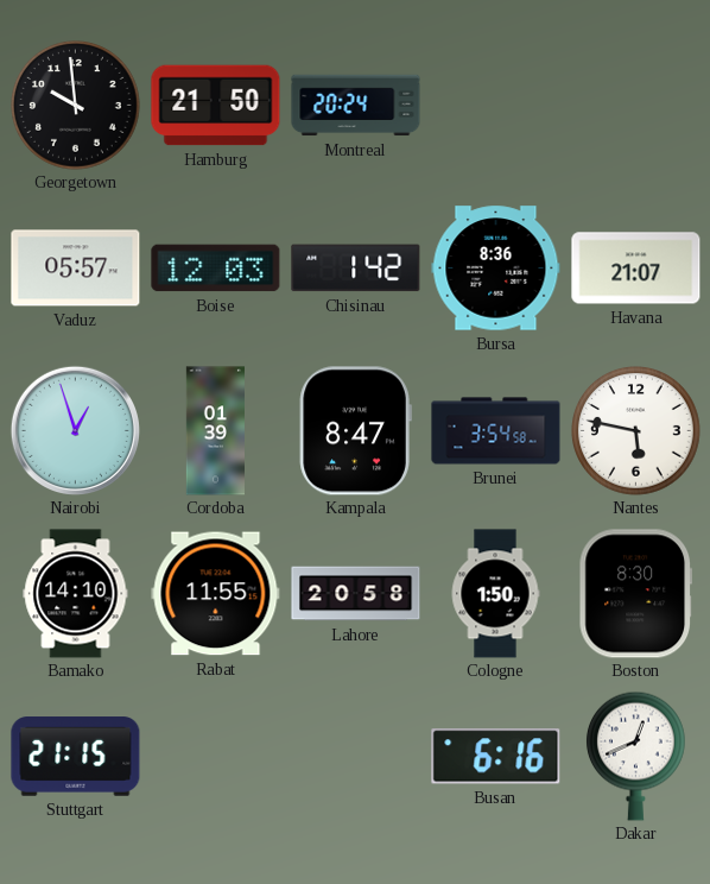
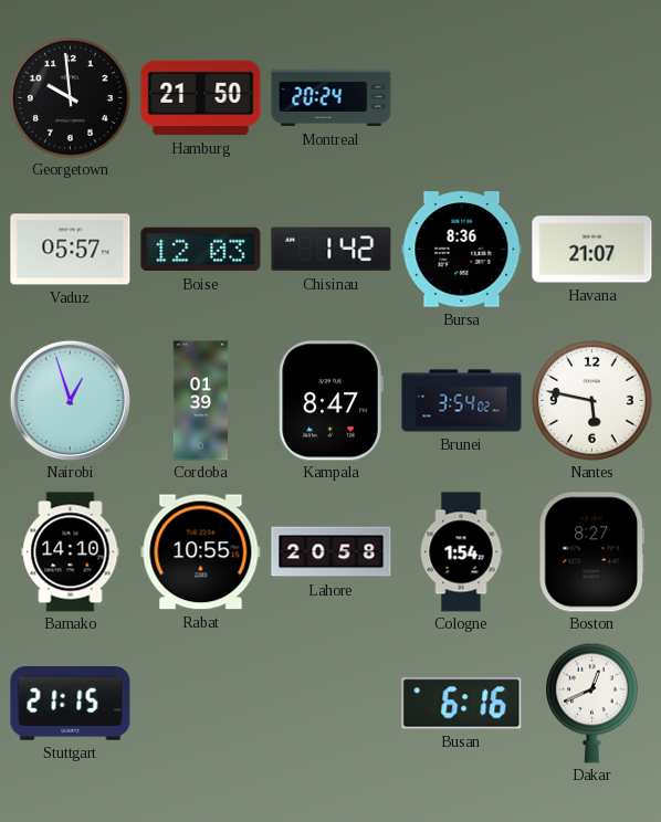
Brunei: 3:54:58 -> 3:54:02 (462, 401)
Rabat: 11:55 -> 10:55 (201, 552)
Cologne: 1:50 -> 1:54 (461, 552)
Boston: 8:30 -> 8:27 (591, 552)
